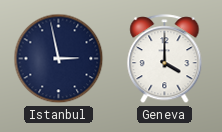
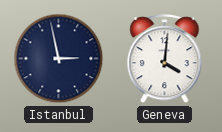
Geneva: 4:00 -> 4:01 (165, 59)
